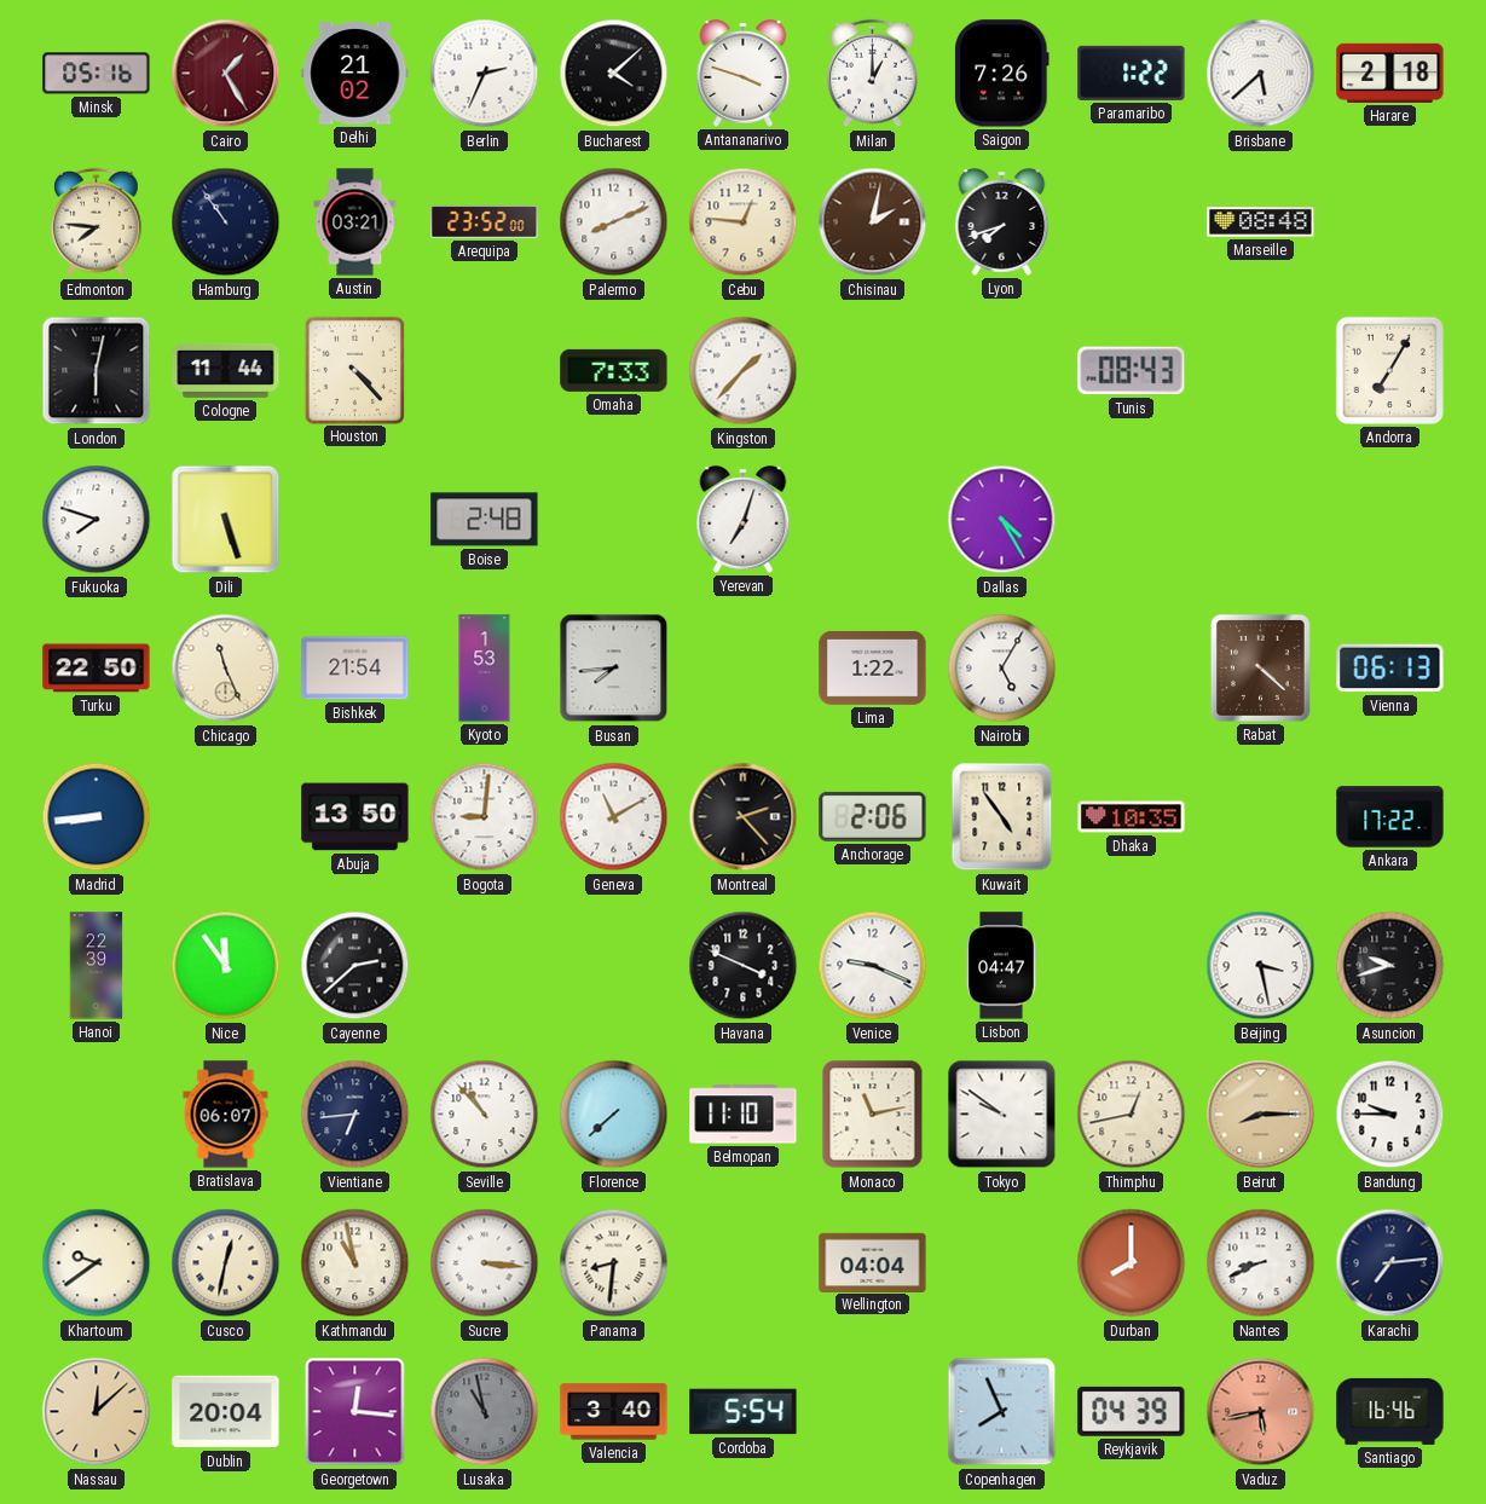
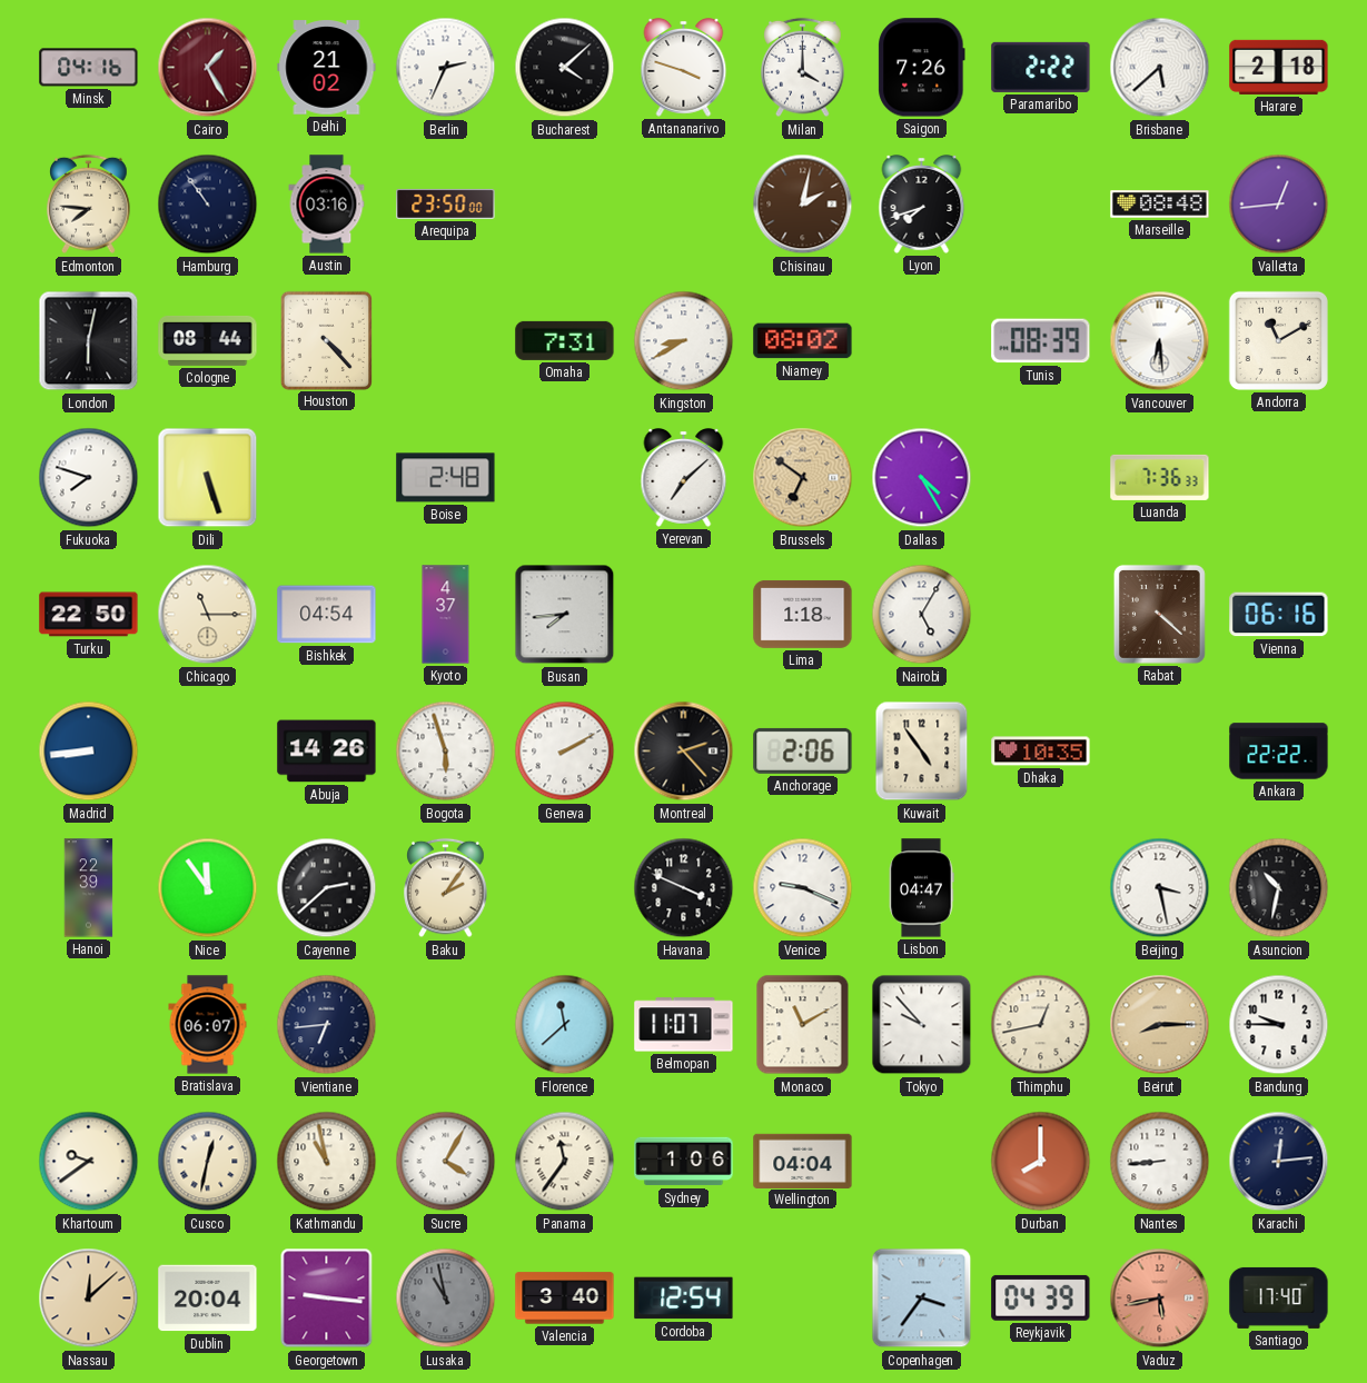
Minsk: 05:16 -> 04:16 (89, 68)
Milan: 1:00 -> 4:00 (803, 68)
Paramaribo: 1:22 -> 2:22 (1041, 67)
Austin: 03:21 -> 03:16 (327, 205)
Arequipa: 23:52 -> 23:50 (446, 203)
Palermo: 8:11 -> none (614, 222)
Cebu: 12:46 -> none (744, 222)
Valletta: none -> 12:44 (1279, 205)
Cologne: 11:44 -> 08:44 (208, 341)
Omaha: 7:33 -> 7:31 (565, 340)
Kingston: 1:37 -> 8:40 (684, 341)
Niamey: none -> 08:02 (803, 341)
Tunis: 08:43 -> 08:39 (1041, 341)
Vancouver: none -> 6:29 (1160, 341)
Andorra: 7:05 -> 11:10 (1278, 340)
Yerevan: 7:03 -> 7:08 (684, 478)
Brussels: none -> 6:51 (803, 478)
Luanda: none -> 7:36 (1160, 477)
Chicago: 11:26 -> 11:15 (208, 615)
Bishkek: 21:54 -> 04:54 (327, 615)
Kyoto: 1:53 -> 4:37 (446, 615)
Lima: 1:22 -> 1:18 (803, 614)
Vienna: 06:13 -> 06:16 (1279, 615)
Abuja: 13:50 -> 14:26 (327, 752)
Bogota: 9:01 -> 5:57 (446, 752)
Geneva: 11:10 -> 2:10 (565, 752)
Ankara: 17:22 -> 22:22 (1279, 752)
Baku: none -> 2:06 (446, 888)
Asuncion: 9:42 -> 10:32 (1279, 888)
Seville: 10:53 -> none (485, 1115)
Florence: 7:38 -> 11:38 (565, 1025)
Belmopan: 11:10 -> 11:07 (684, 1025)
Monaco: 11:13 -> 11:10 (803, 1025)
Tokyo: 9:51 -> 9:53 (922, 1025)
Sucre: 3:16 -> 4:05 (446, 1162)
Panama: 8:31 -> 11:36 (565, 1162)
Sydney: none -> 1:06 (684, 1162)
Nantes: 8:41 -> 8:44 (1160, 1162)
Karachi: 7:14 -> 12:14 (1279, 1162)
Georgetown: 12:16 -> 9:16 (327, 1299)
Cordoba: 5:54 -> 12:54 (684, 1299)
Copenhagen: 7:56 -> 3:36 (922, 1299)
Santiago: 16:46 -> 17:40 (1279, 1297)
